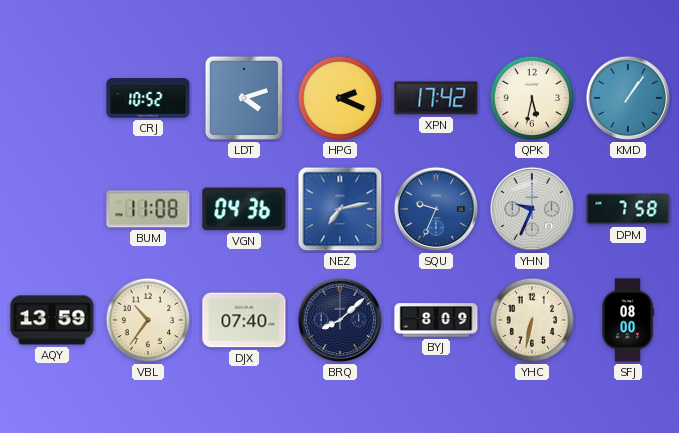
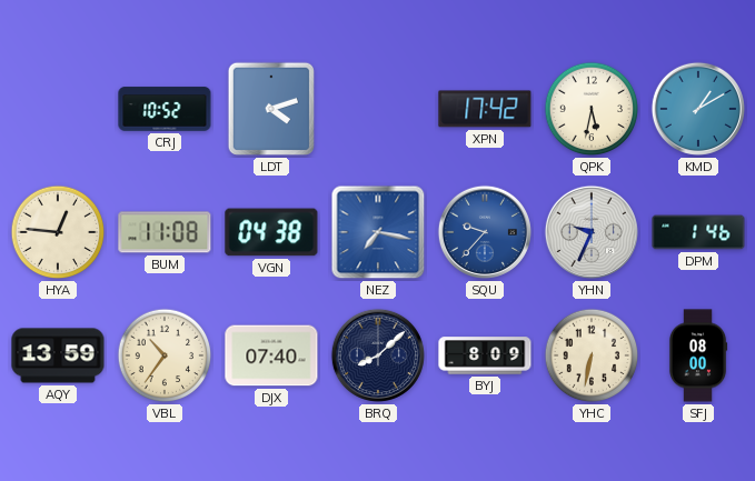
HPG: 2:19 -> none (340, 98)
KMD: 1:06 -> 1:10 (698, 109)
HYA: none -> 12:46 (58, 232)
VGN: 04:36 -> 04:38 (271, 232)
NEZ: 7:13 -> 7:17 (378, 232)
SQU: 9:34 -> 9:37 (485, 232)
DPM: 7:58 -> 1:46 (698, 232)
